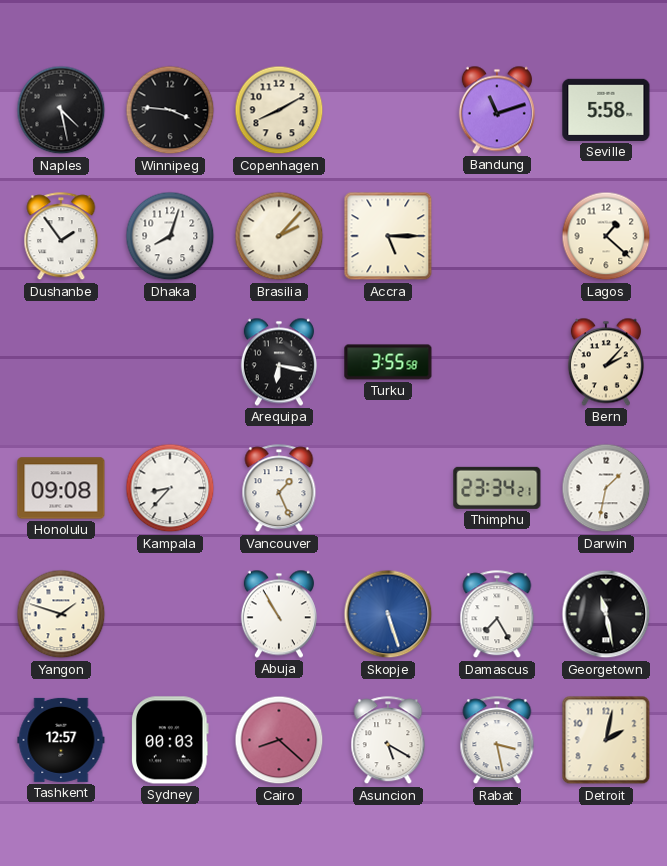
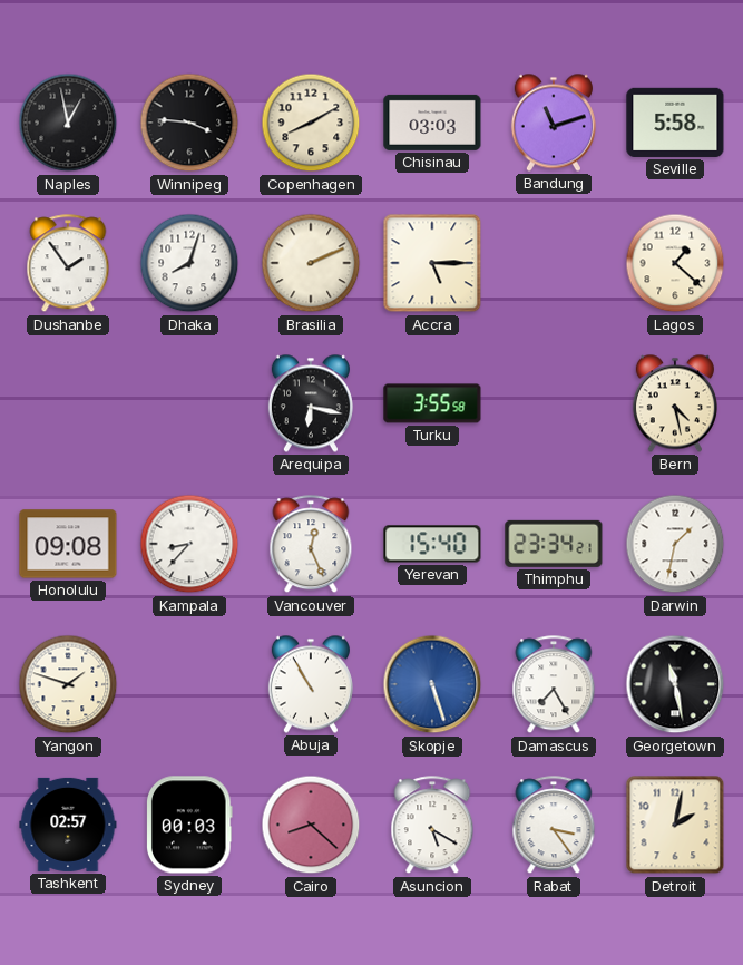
Naples: 4:28 -> 12:58 (68, 123)
Chisinau: none -> 03:03 (432, 123)
Brasilia: 2:07 -> 2:11 (311, 263)
Bern: 2:07 -> 4:28 (675, 403)
Vancouver: 1:26 -> 12:26 (311, 545)
Yerevan: none -> 15:40 (432, 544)
Tashkent: 12:57 -> 02:57 (68, 825)
Rabat: 3:28 -> 3:24 (554, 826)
